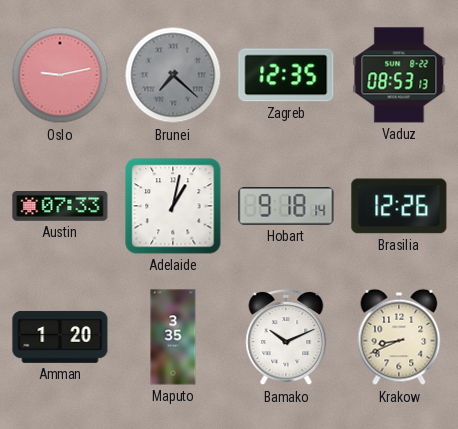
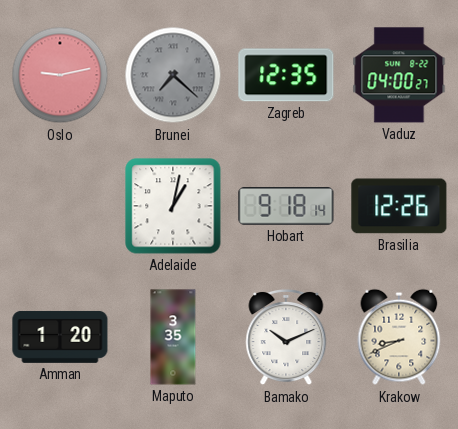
Vaduz: 08:53 -> 04:00 (399, 75)
Austin: 07:33 -> none (60, 207)
